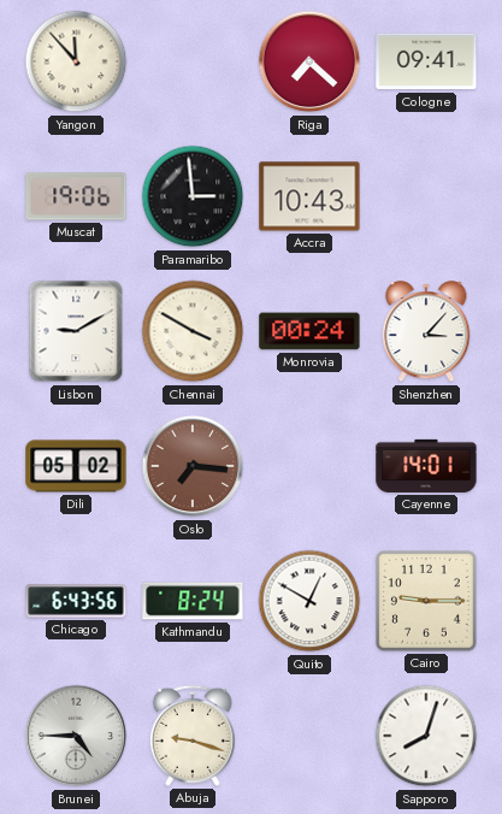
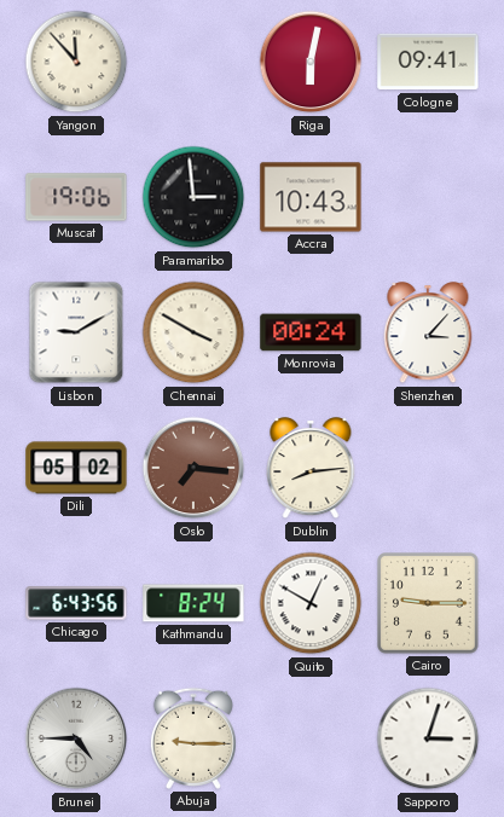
Riga: 7:22 -> 6:02 (311, 62)
Dublin: none -> 8:14 (311, 469)
Cayenne: 14:01 -> none (426, 466)
Abuja: 9:18 -> 9:15 (193, 738)
Sapporo: 8:03 -> 3:03 (428, 738)
